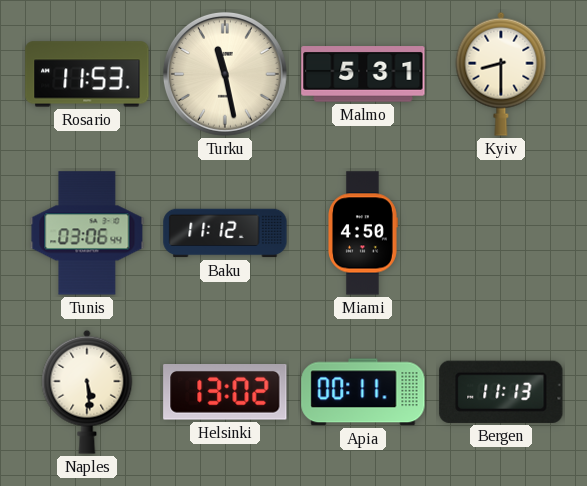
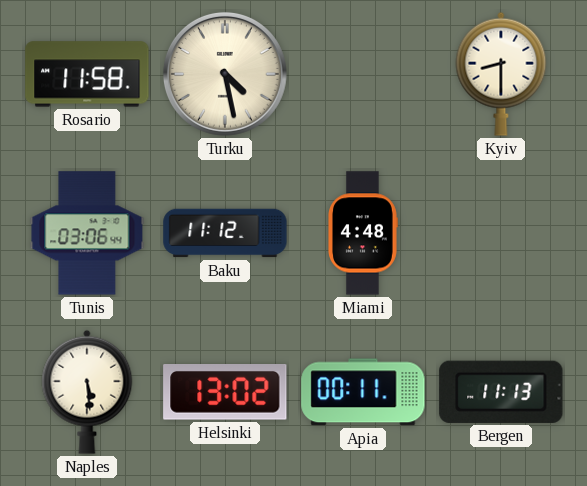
Rosario: 11:53 -> 11:58 (87, 74)
Turku: 11:28 -> 4:28 (225, 74)
Malmo: 5:31 -> none (363, 74)
Miami: 4:50 -> 4:48 (363, 233)
